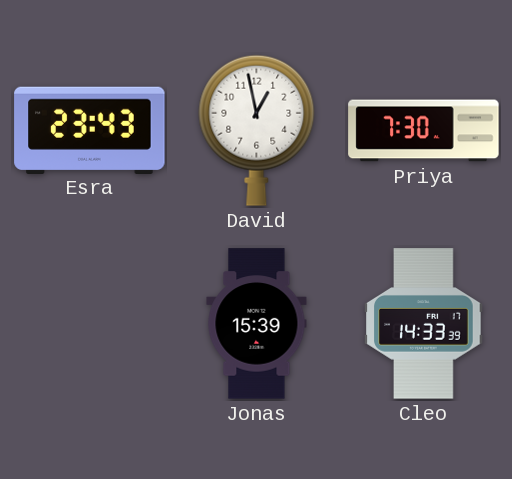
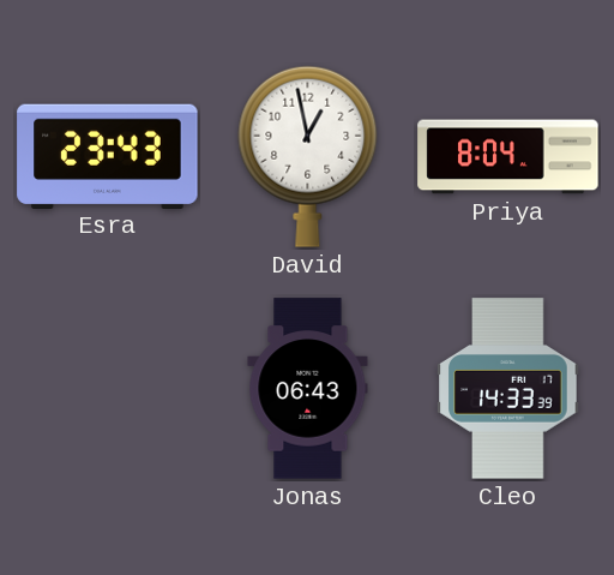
Priya: 7:30 -> 8:04 (508, 157)
Jonas: 15:39 -> 06:43 (308, 389)
